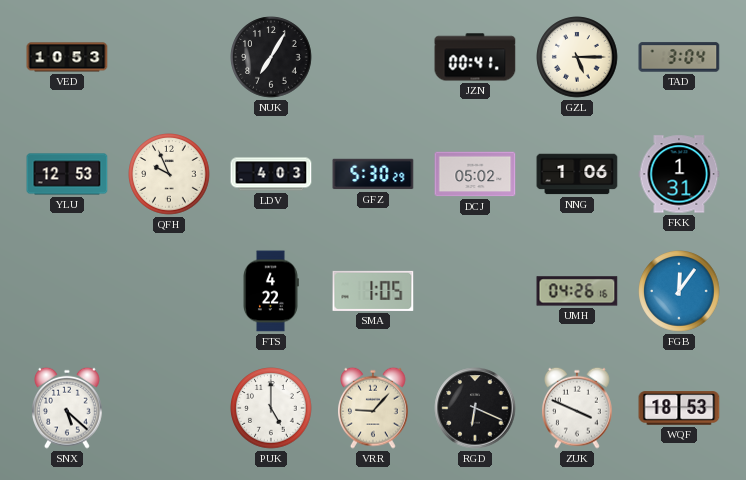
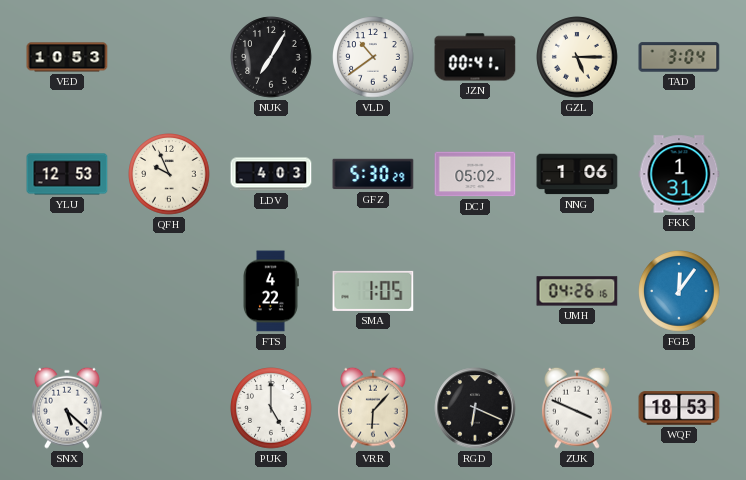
VLD: none -> 10:39 (373, 57)
VRR: 9:07 -> 6:07 (374, 408)
